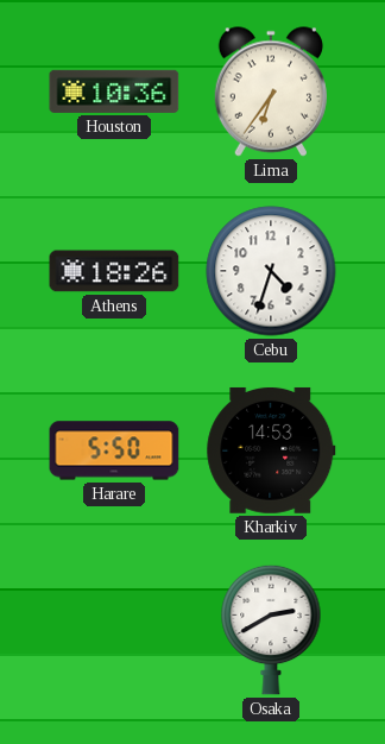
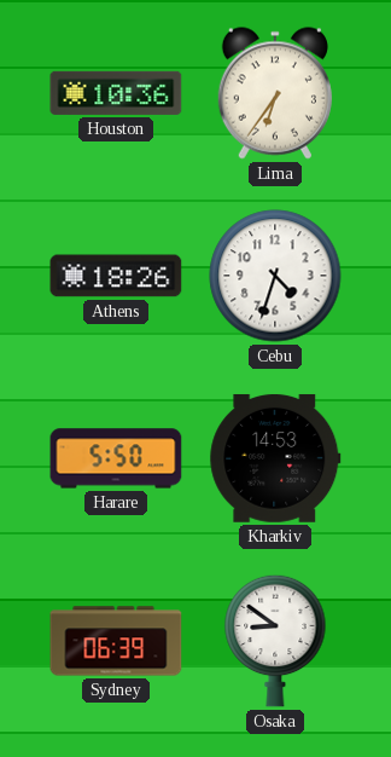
Sydney: none -> 06:39 (116, 641)
Osaka: 2:40 -> 8:51 (275, 641)
